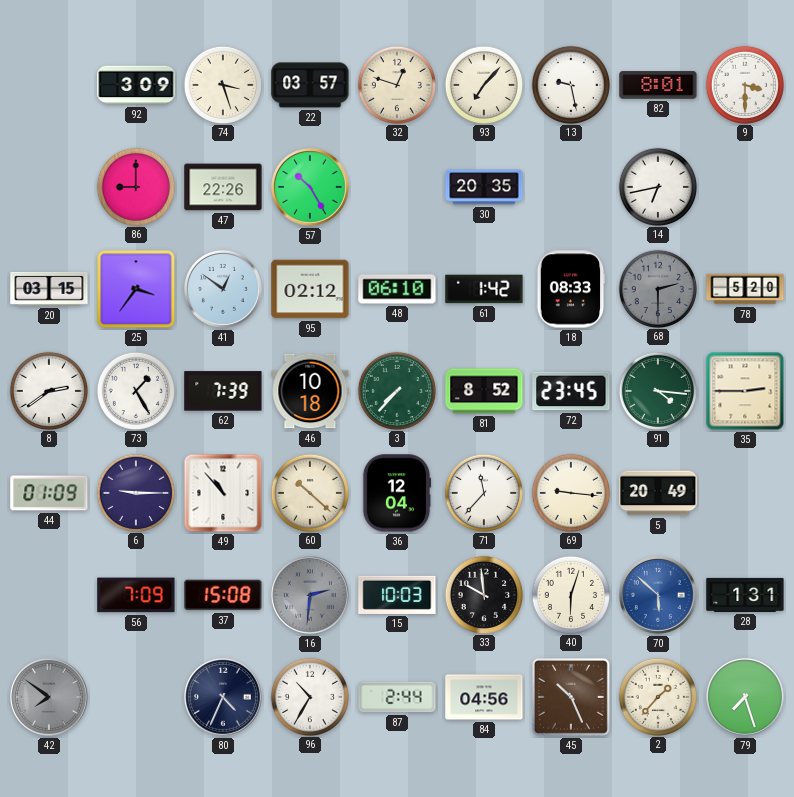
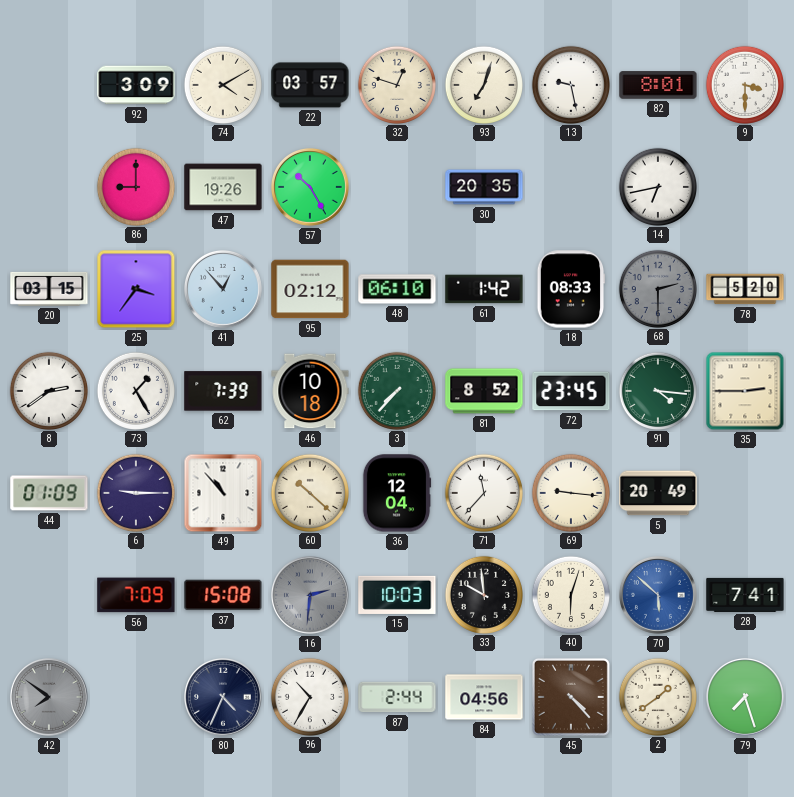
74: 3:27 -> 4:10 (222, 84)
93: 7:07 -> 7:03 (483, 84)
47: 22:26 -> 19:26 (223, 187)
41: 12:51 -> 12:53 (223, 289)
28: 1:31 -> 7:41 (745, 595)
45: 10:26 -> 4:23 (571, 697)
2: 1:37 -> 1:39 (657, 696)
